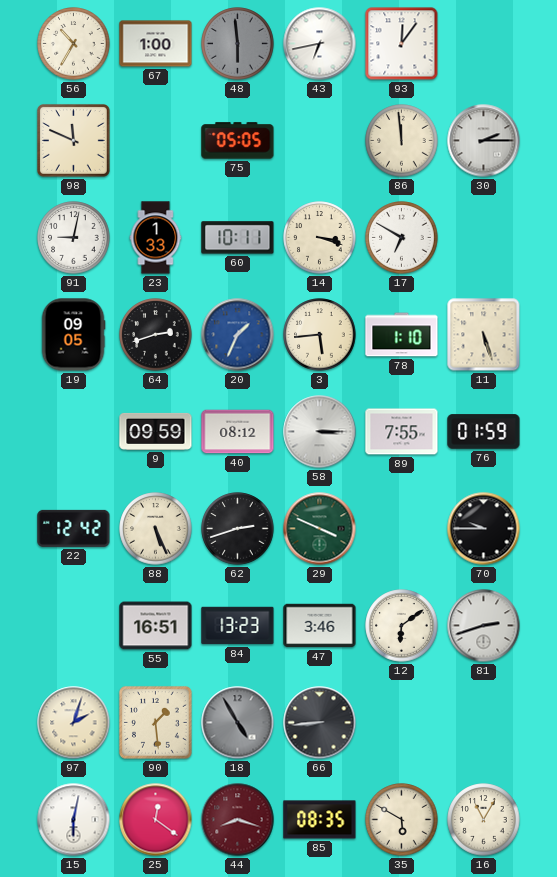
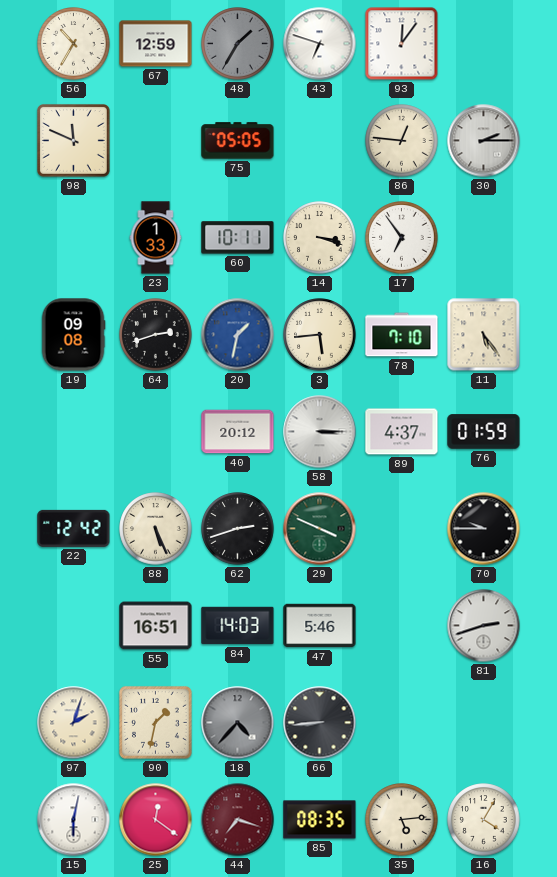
67: 1:00 -> 12:59 (156, 44)
48: 5:59 -> 1:35 (238, 44)
43: 6:43 -> 6:48 (320, 44)
86: 11:59 -> 12:46 (402, 141)
91: 9:02 -> none (74, 238)
17: 6:50 -> 6:54 (402, 238)
19: 09:05 -> 09:08 (73, 335)
20: 1:34 -> 1:32 (238, 335)
78: 1:10 -> 7:10 (402, 335)
11: 5:27 -> 5:24 (484, 335)
9: 09:59 -> none (156, 431)
40: 08:12 -> 20:12 (238, 432)
89: 7:55 -> 4:37 (402, 432)
84: 13:23 -> 14:03 (238, 626)
47: 3:46 -> 5:46 (320, 626)
12: 6:09 -> none (402, 626)
90: 1:29 -> 1:32 (156, 723)
18: 4:55 -> 4:37 (238, 723)
44: 8:18 -> 7:18 (238, 820)
35: 5:50 -> 5:14 (402, 820)
16: 11:05 -> 4:05 (484, 820)
